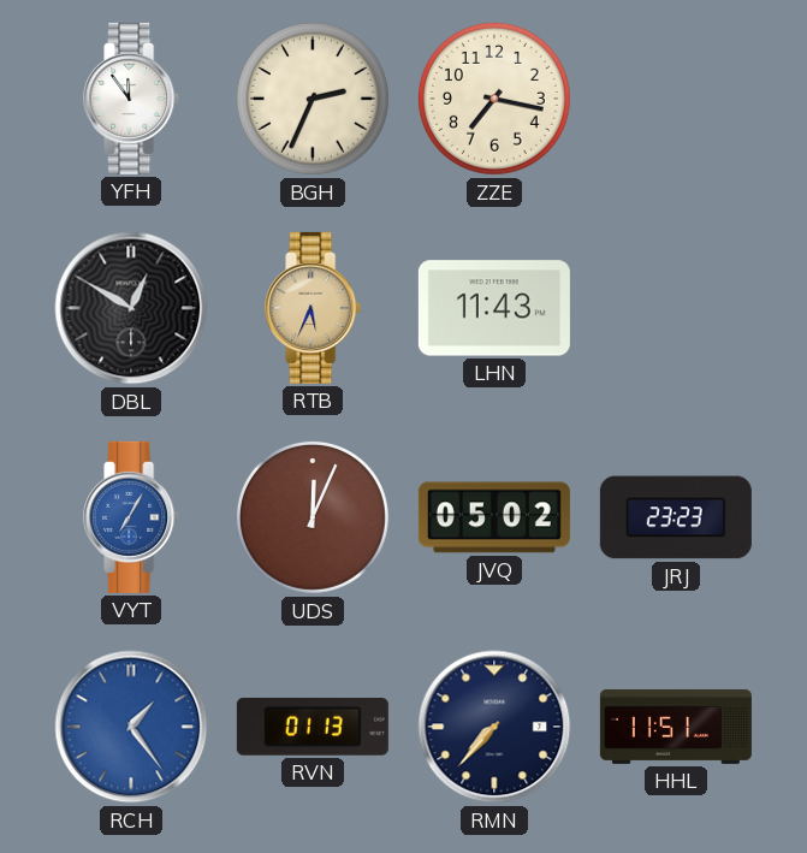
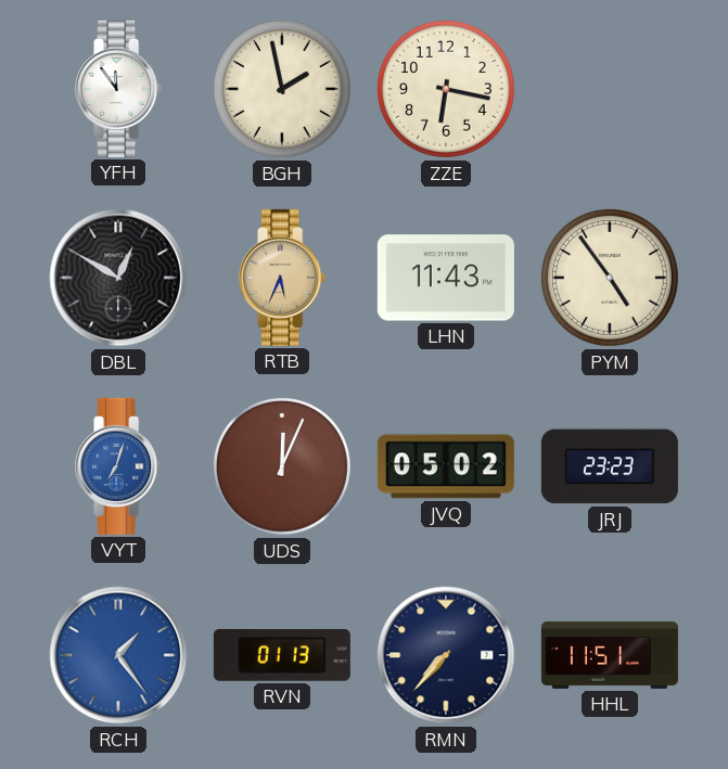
BGH: 2:34 -> 1:58 (282, 89)
ZZE: 7:17 -> 6:17 (446, 89)
PYM: none -> 4:54 (610, 278)
VYT: 7:05 -> 7:03 (119, 466)
